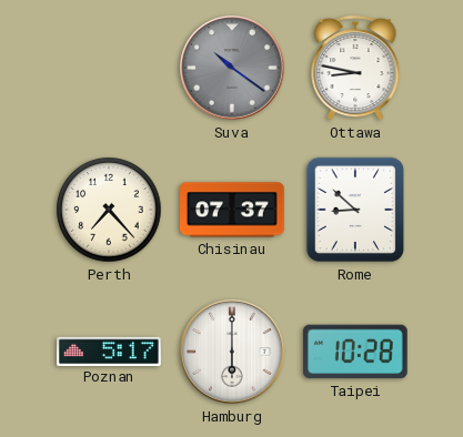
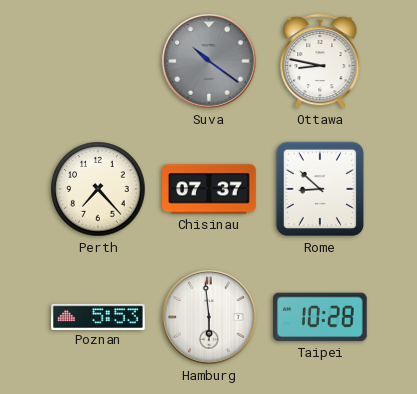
Poznan: 5:17 -> 5:53 (98, 316)
Hamburg: 6:00 -> 5:59 (209, 317)
